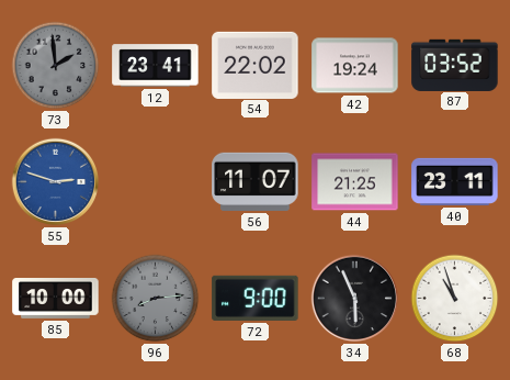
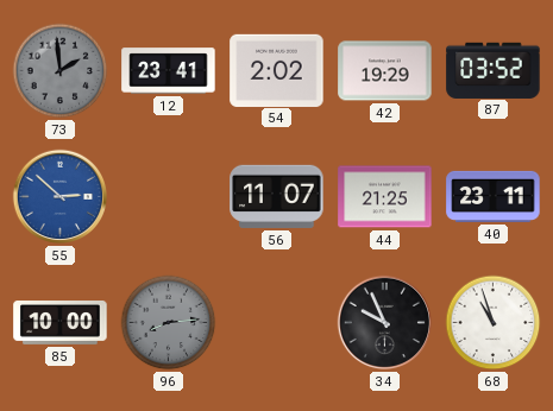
54: 22:02 -> 2:02 (277, 70)
42: 19:24 -> 19:29 (385, 71)
55: 2:48 -> 2:52 (61, 197)
72: 9:00 -> none (256, 298)
34: 5:56 -> 9:56 (385, 323)
